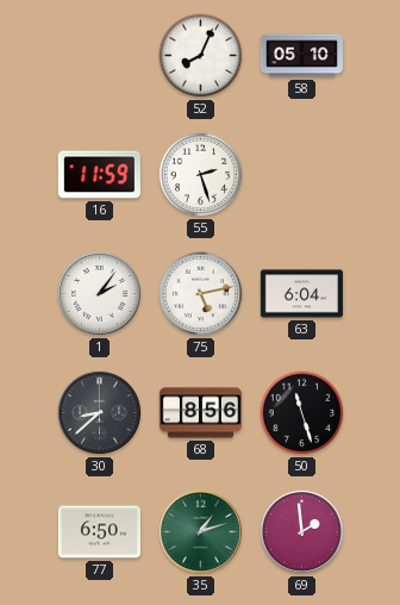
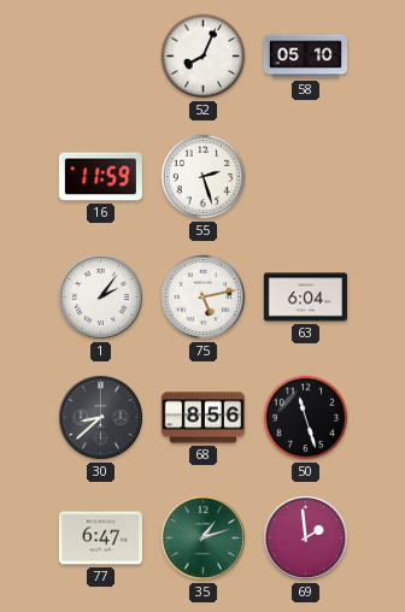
77: 6:50 -> 6:47 (100, 539)
